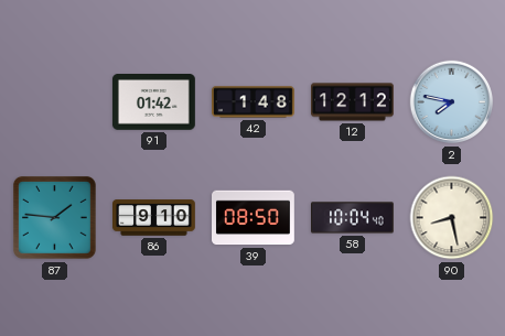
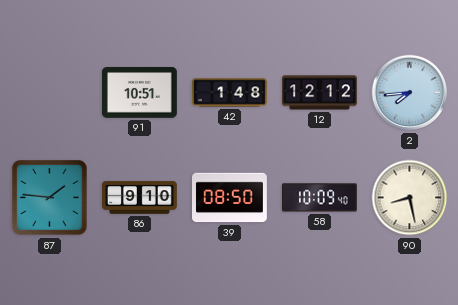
91: 01:42 -> 10:51 (139, 93)
2: 7:47 -> 7:44 (410, 93)
58: 10:04 -> 10:09 (320, 198)
